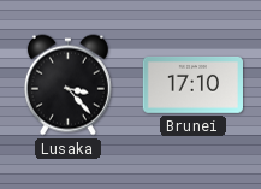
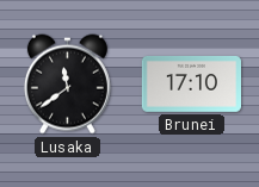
Lusaka: 3:23 -> 11:39 (67, 85)
